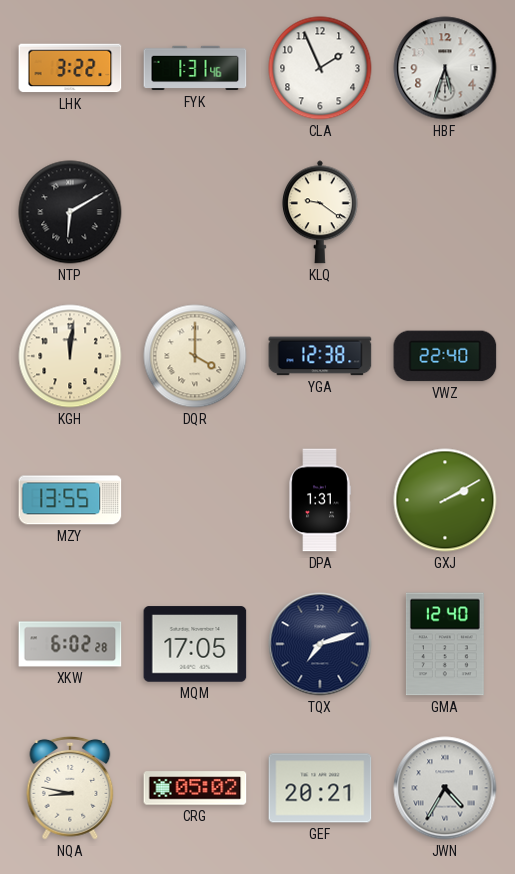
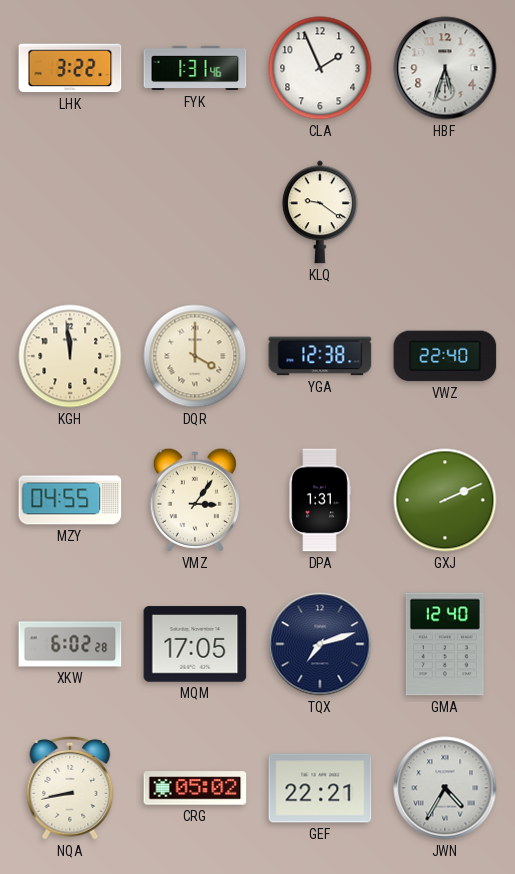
NTP: 6:10 -> none (70, 212)
KGH: 12:01 -> 11:59 (70, 356)
MZY: 13:55 -> 04:55 (70, 500)
VMZ: none -> 3:06 (195, 500)
GXJ: 2:10 -> 2:11 (445, 500)
NQA: 8:47 -> 8:43 (70, 788)
GEF: 20:21 -> 22:21 (320, 788)
